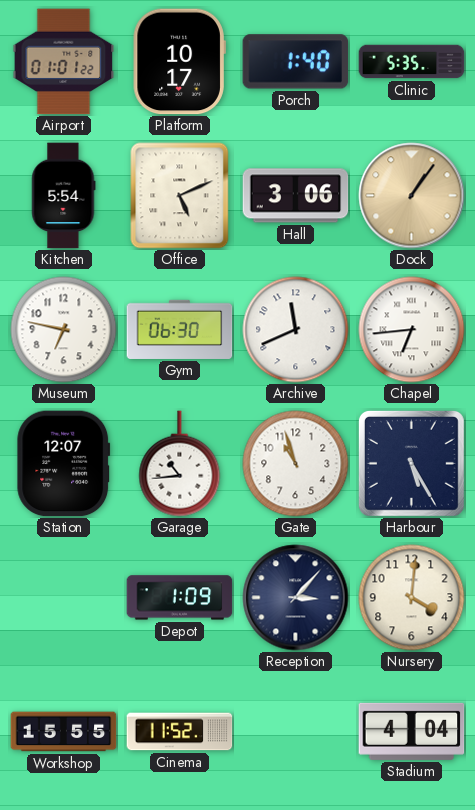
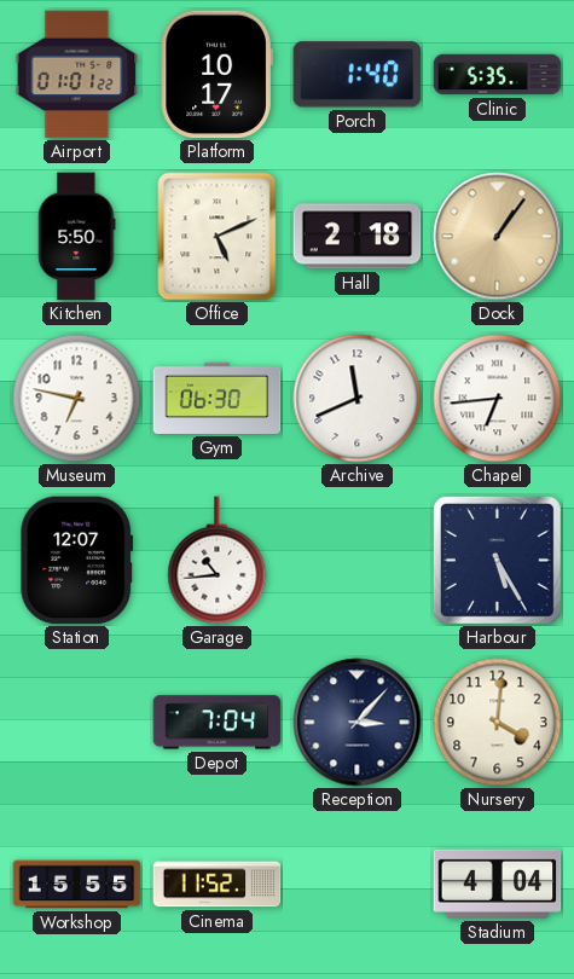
Kitchen: 5:54 -> 5:50 (77, 237)
Hall: 3:06 -> 2:18 (358, 237)
Gate: 10:57 -> none (296, 464)
Depot: 1:09 -> 7:04 (218, 723)
